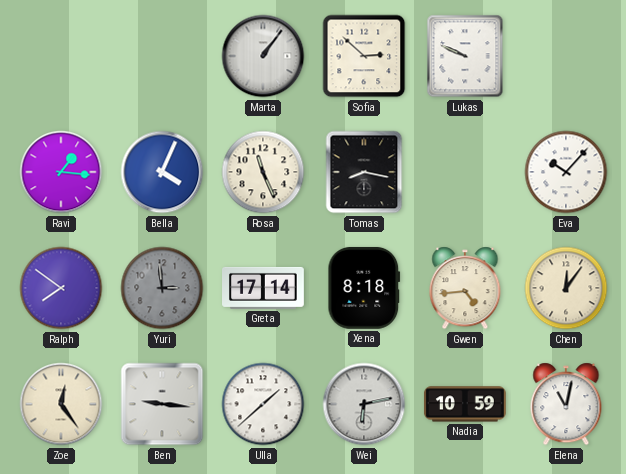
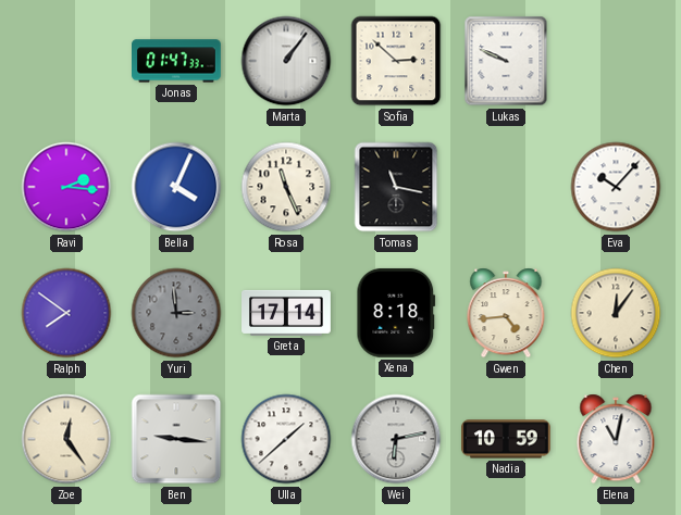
Jonas: none -> 01:47 (177, 61)
Ravi: 1:16 -> 2:16 (66, 187)
Tomas: 8:17 -> 11:17 (396, 187)
